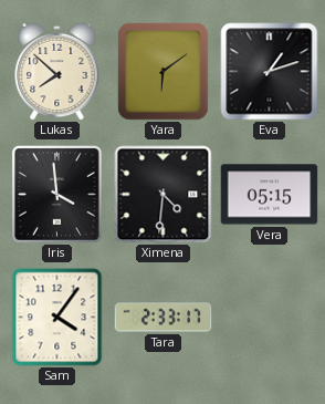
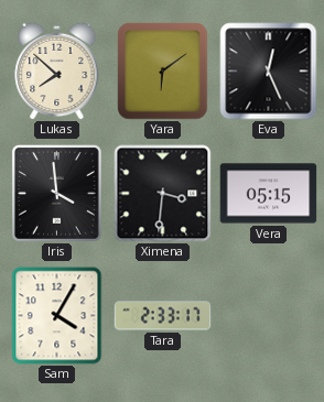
Eva: 1:12 -> 12:26 (269, 72)
Ximena: 4:31 -> 3:31 (163, 194)
Sam: 4:06 -> 4:05 (57, 316)
